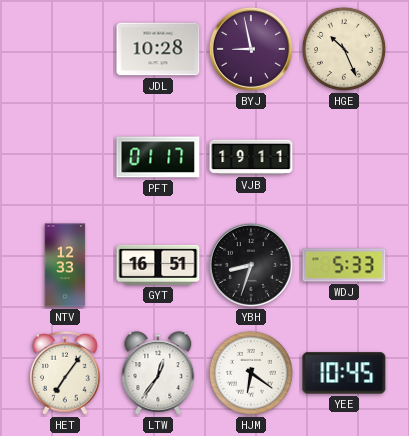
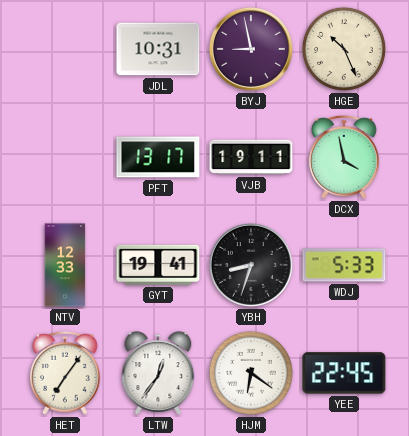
JDL: 10:28 -> 10:31 (158, 49)
PFT: 01:17 -> 13:17 (158, 157)
DCX: none -> 3:58 (344, 158)
GYT: 16:51 -> 19:41 (158, 265)
YEE: 10:45 -> 22:45 (344, 373)
